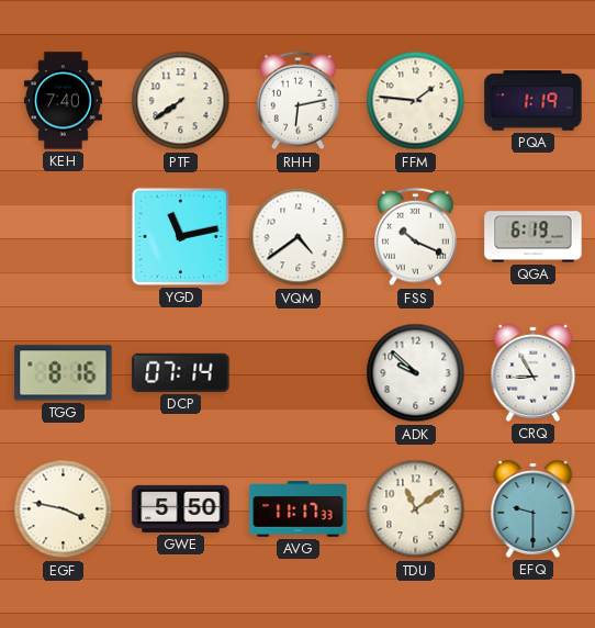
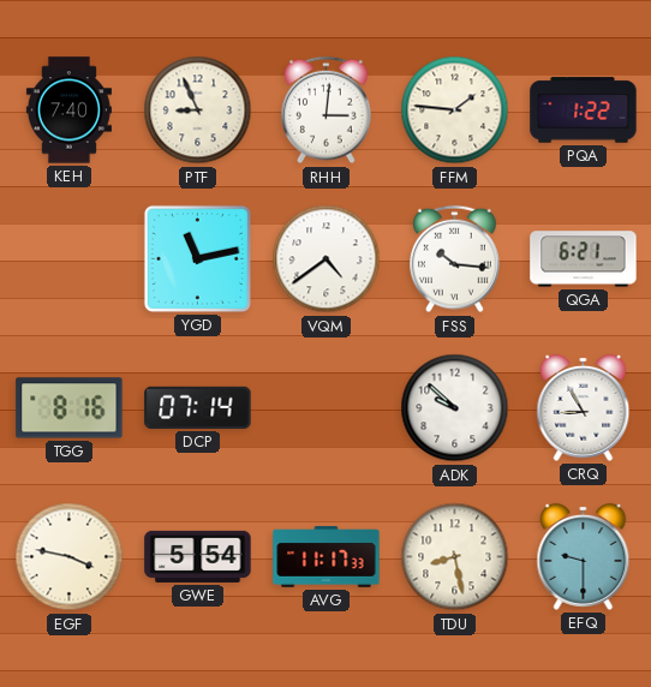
PTF: 7:39 -> 8:56 (198, 110)
RHH: 6:13 -> 3:01 (327, 110)
PQA: 1:19 -> 1:22 (584, 110)
FSS: 10:19 -> 10:16 (455, 259)
QGA: 6:19 -> 6:21 (584, 259)
GWE: 5:50 -> 5:54 (198, 556)
TDU: 11:09 -> 8:28 (455, 557)
